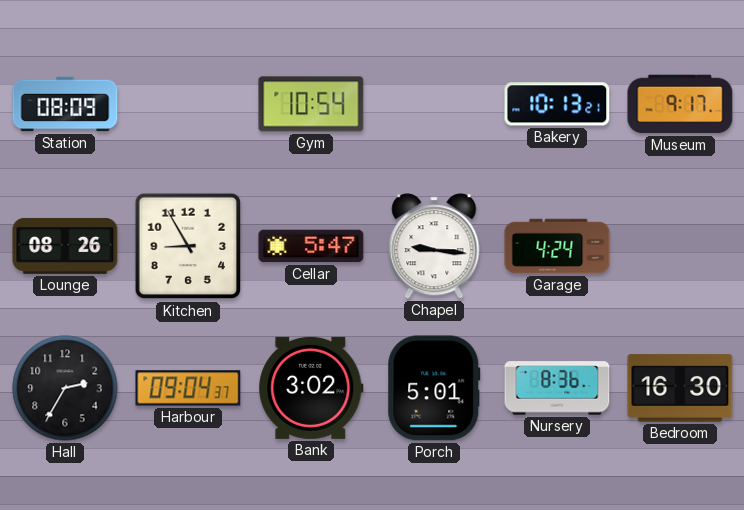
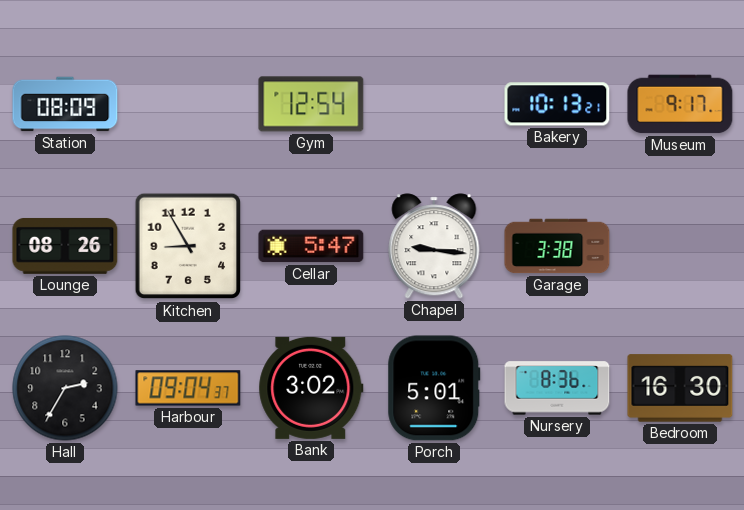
Gym: 10:54 -> 12:54 (311, 104)
Garage: 4:24 -> 3:38 (557, 246)
